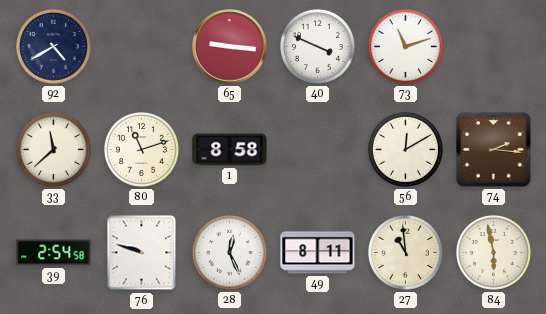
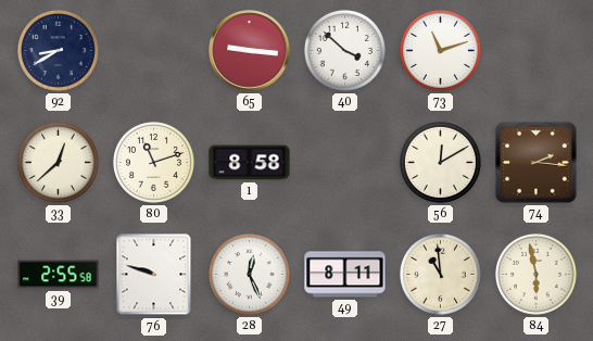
92: 4:40 -> 8:40 (58, 50)
40: 3:49 -> 3:52 (344, 50)
33: 11:38 -> 12:38 (58, 162)
39: 2:54 -> 2:55 (59, 275)
